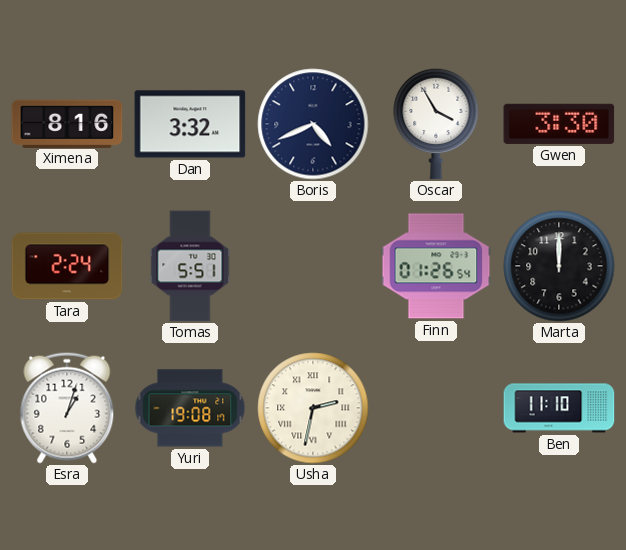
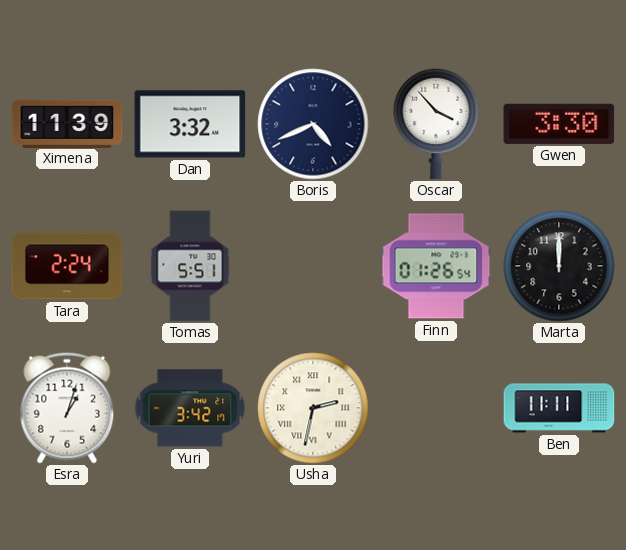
Ximena: 8:16 -> 11:39 (67, 123)
Oscar: 3:55 -> 3:53 (436, 124)
Yuri: 19:08 -> 3:42 (190, 408)
Ben: 11:10 -> 11:11 (559, 408)
